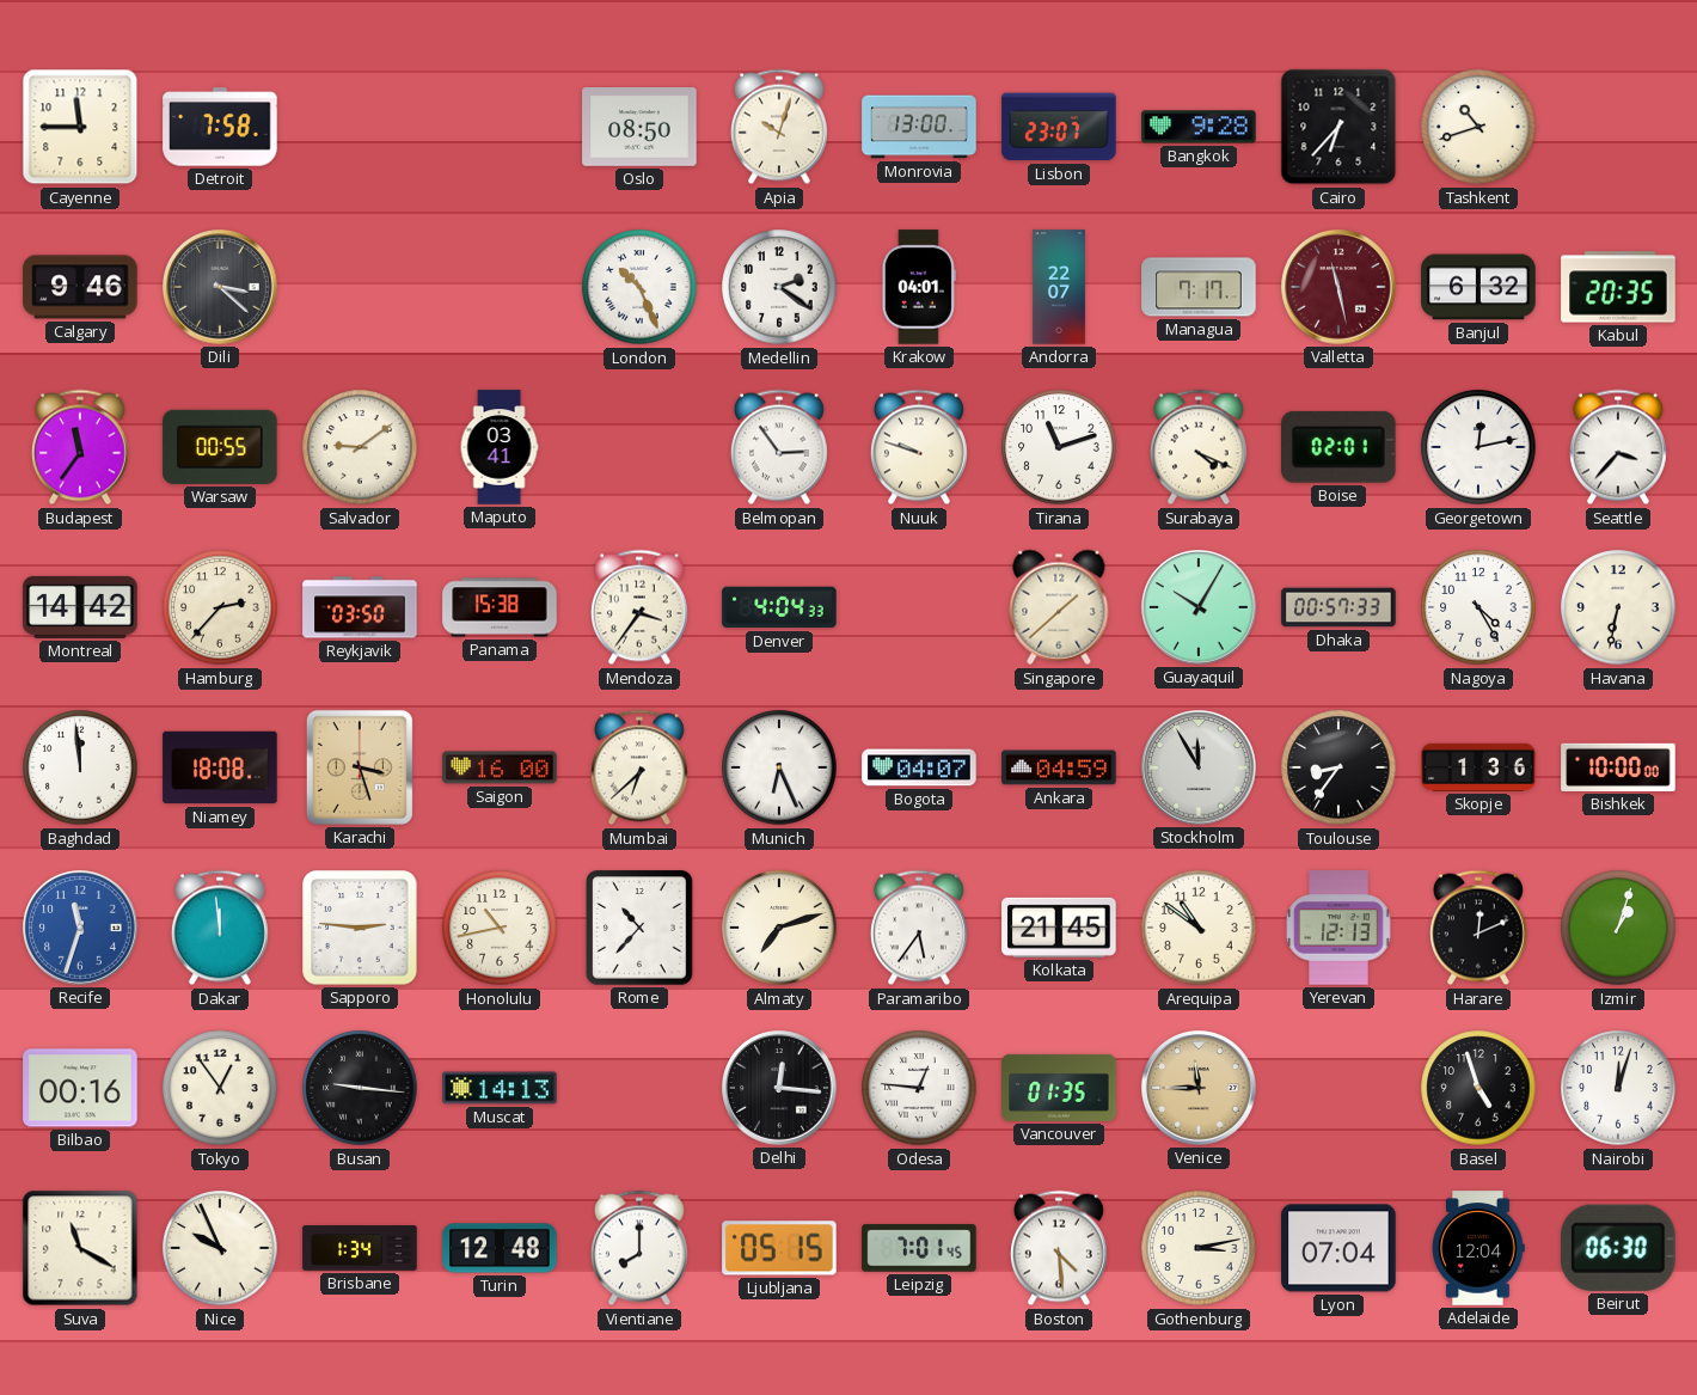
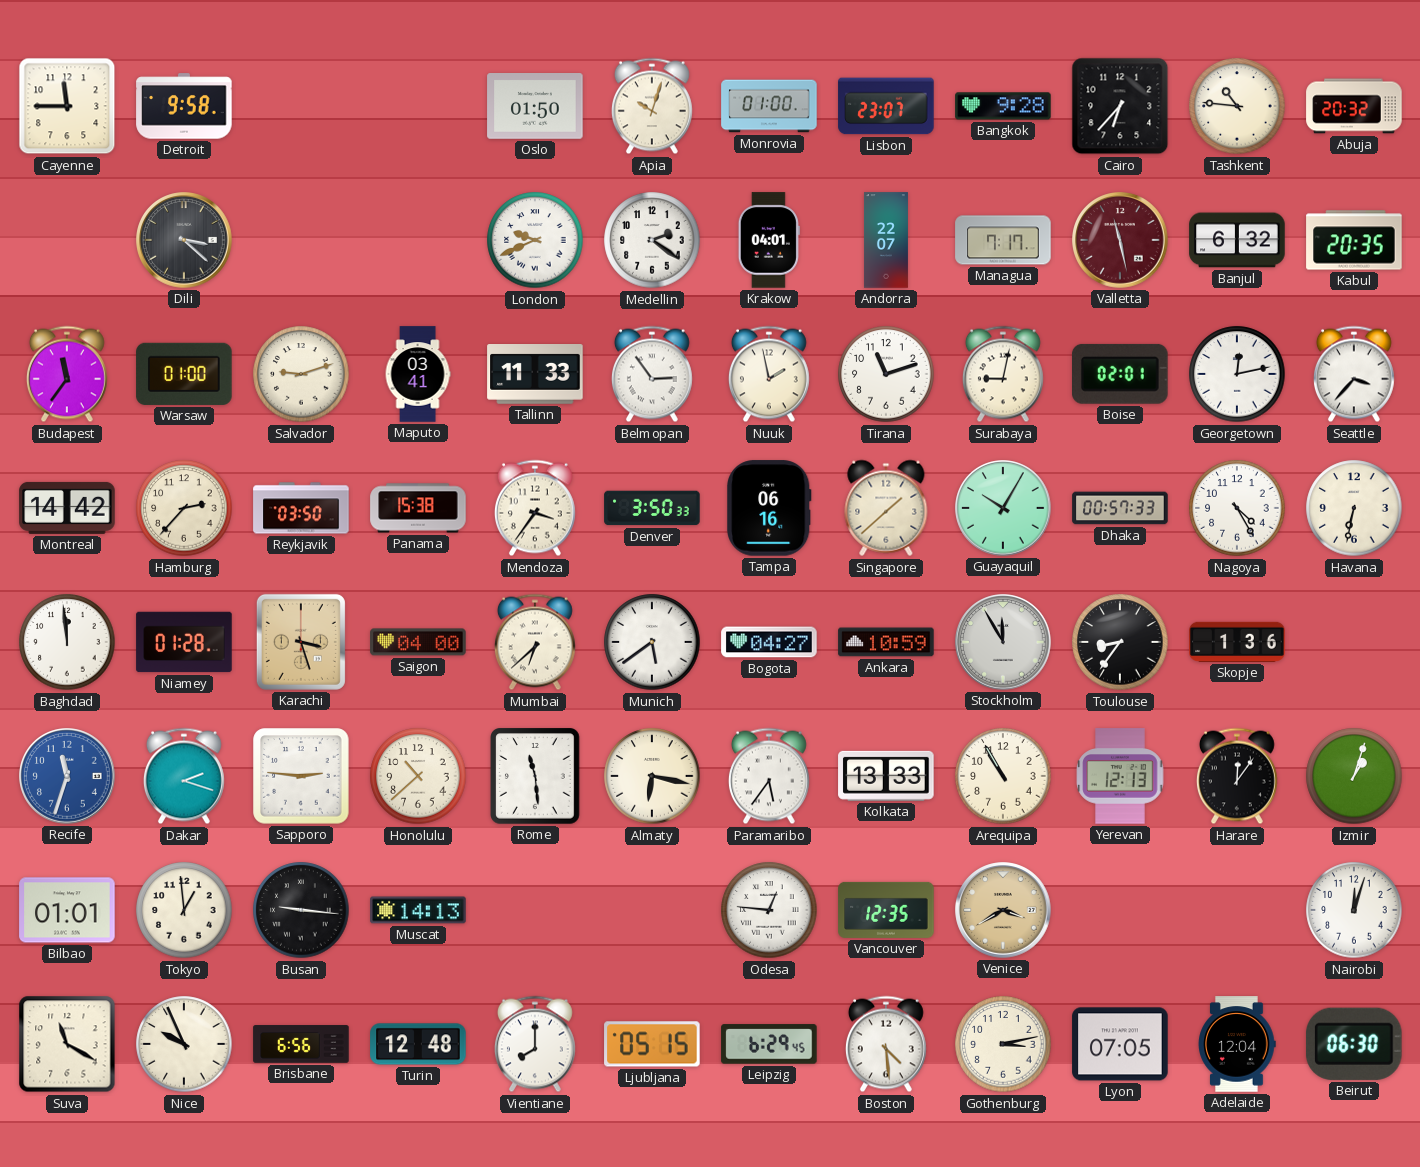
Detroit: 7:58 -> 9:58 (184, 106)
Oslo: 08:50 -> 01:50 (535, 107)
Monrovia: 13:00 -> 01:00 (769, 106)
Tashkent: 10:42 -> 10:46 (1237, 106)
Abuja: none -> 20:32 (1354, 106)
Calgary: 9:46 -> none (80, 287)
London: 10:26 -> 9:41 (535, 240)
Warsaw: 00:55 -> 01:00 (184, 374)
Salvador: 9:09 -> 9:12 (301, 374)
Tallinn: none -> 11:33 (535, 375)
Nuuk: 9:48 -> 1:58 (769, 374)
Surabaya: 4:19 -> 9:02 (1003, 374)
Denver: 4:04 -> 3:50 (652, 508)
Tampa: none -> 06:16 (770, 508)
Niamey: 18:08 -> 01:28 (184, 642)
Saigon: 16:00 -> 04:00 (418, 642)
Munich: 6:26 -> 5:39 (652, 642)
Bogota: 04:07 -> 04:27 (769, 642)
Ankara: 04:59 -> 10:59 (886, 642)
Bishkek: 10:00 -> none (1618, 767)
Dakar: 11:59 -> 2:18 (184, 776)
Honolulu: 10:43 -> 10:38 (418, 776)
Rome: 10:37 -> 11:29 (536, 776)
Almaty: 7:12 -> 6:17 (652, 776)
Kolkata: 21:45 -> 13:33 (886, 776)
Arequipa: 10:51 -> 10:55 (1003, 776)
Harare: 12:11 -> 12:06 (1237, 776)
Bilbao: 00:16 -> 01:01 (67, 910)
Tokyo: 12:54 -> 12:59 (184, 910)
Delhi: 12:16 -> none (779, 1088)
Vancouver: 01:35 -> 12:35 (886, 910)
Venice: 11:45 -> 3:40 (1003, 910)
Basel: 4:57 -> none (1478, 1088)
Brisbane: 1:34 -> 6:56 (301, 1044)
Leipzig: 7:01 -> 6:29 (769, 1044)
Lyon: 07:04 -> 07:05 (1120, 1044)
